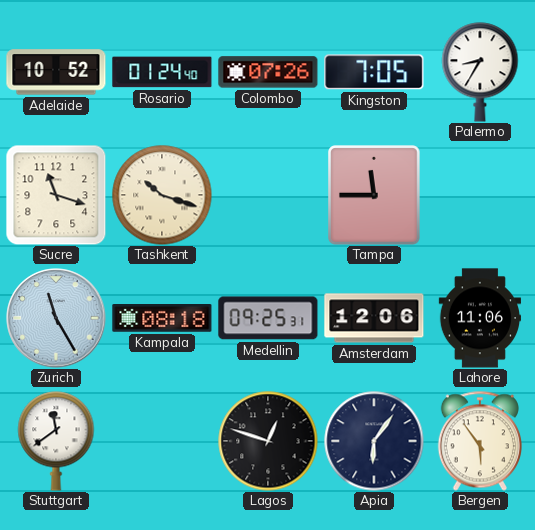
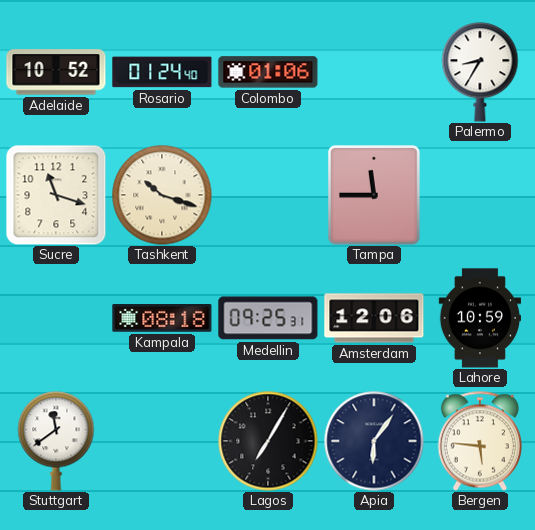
Colombo: 07:26 -> 01:06 (268, 72)
Kingston: 7:05 -> none (374, 72)
Zurich: 11:25 -> none (56, 318)
Lahore: 11:06 -> 10:59 (479, 318)
Lagos: 12:48 -> 7:05 (268, 441)
Bergen: 5:54 -> 5:46 (480, 441)
